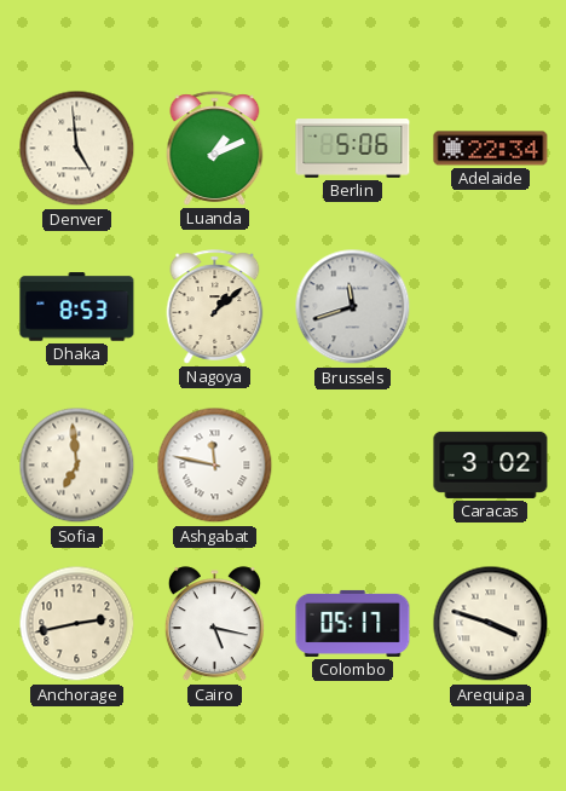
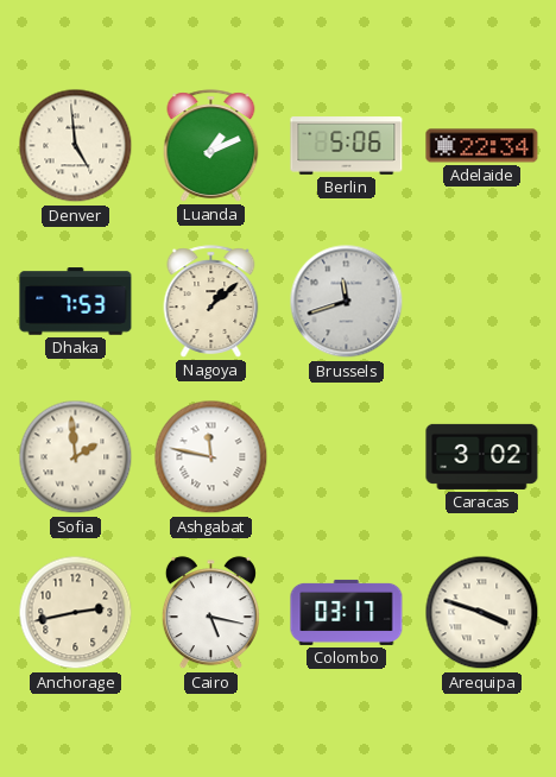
Dhaka: 8:53 -> 7:53 (76, 302)
Sofia: 6:59 -> 1:59 (76, 457)
Colombo: 05:17 -> 03:17 (347, 612)
